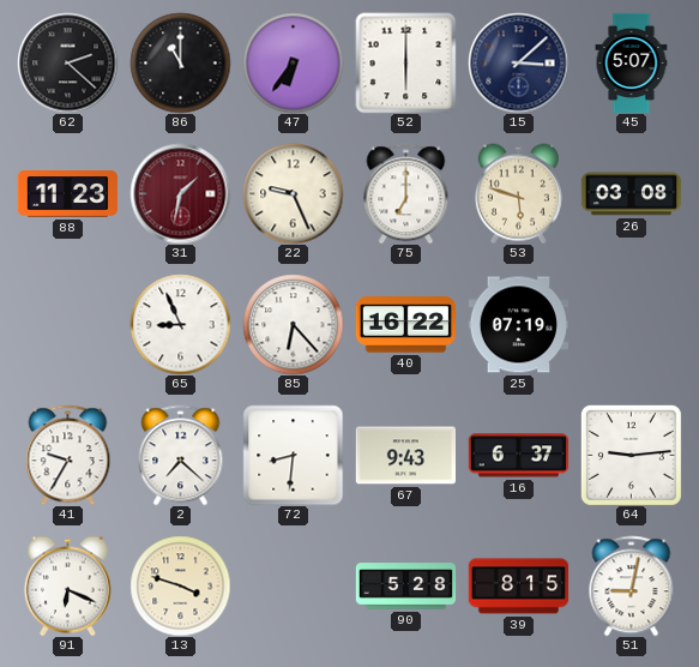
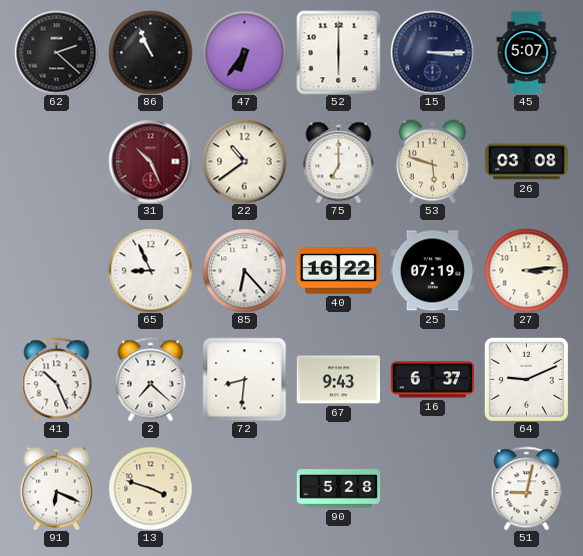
86: 11:00 -> 10:56 (150, 52)
15: 3:08 -> 3:15 (432, 52)
88: 11:23 -> none (67, 194)
31: 1:32 -> 10:26 (150, 161)
22: 9:26 -> 10:39 (244, 161)
27: none -> 3:14 (526, 270)
41: 9:35 -> 10:26 (57, 379)
64: 9:14 -> 9:11 (526, 379)
39: 8:15 -> none (518, 587)
